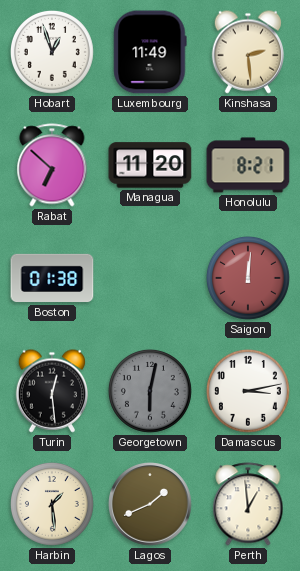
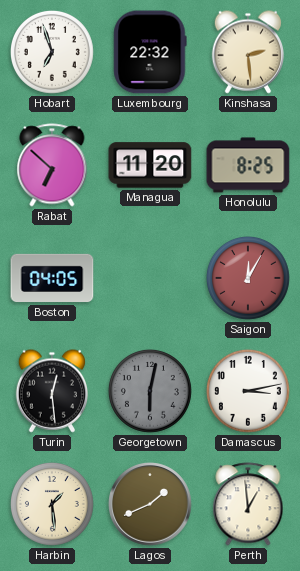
Hobart: 12:57 -> 6:57 (52, 52)
Luxembourg: 11:49 -> 22:32 (150, 52)
Honolulu: 8:21 -> 8:25 (248, 165)
Boston: 01:38 -> 04:05 (52, 278)
Saigon: 12:01 -> 12:05 (248, 278)
